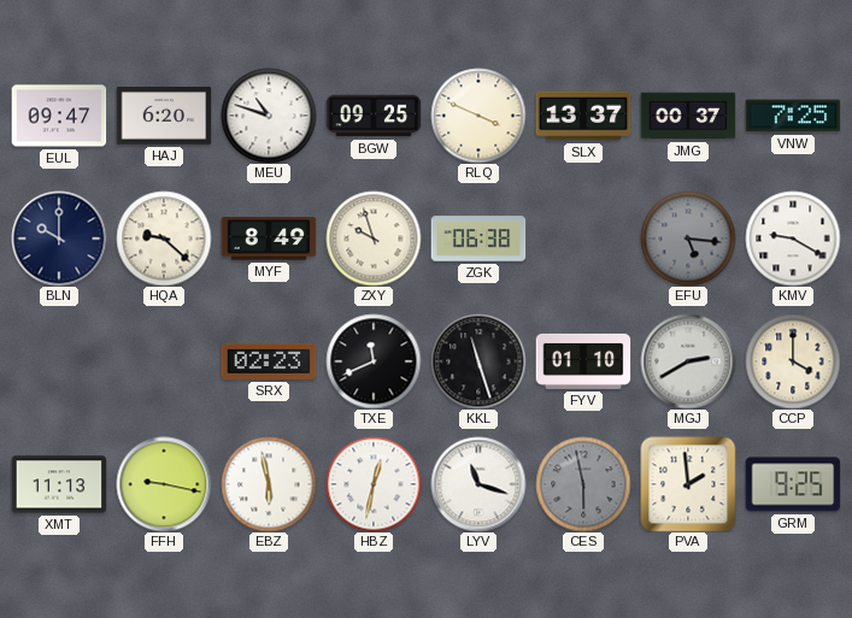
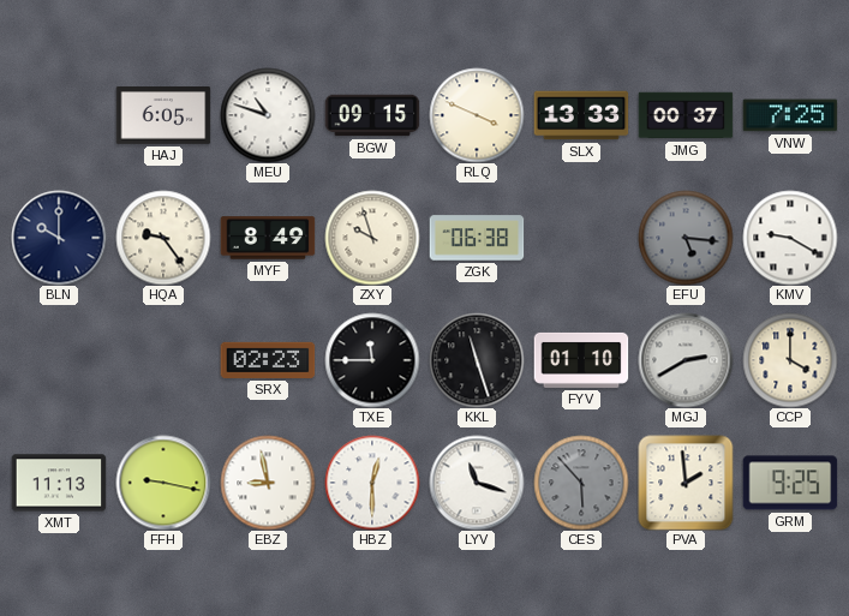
EUL: 09:47 -> none (59, 116)
HAJ: 6:20 -> 6:05 (163, 115)
BGW: 09:25 -> 09:15 (372, 115)
SLX: 13:37 -> 13:33 (581, 115)
HQA: 9:22 -> 9:24 (163, 238)
TXE: 11:41 -> 11:45 (372, 360)
EBZ: 5:58 -> 8:58 (268, 483)
HBZ: 12:32 -> 12:30 (372, 483)
CES: 5:58 -> 5:53 (581, 483)
